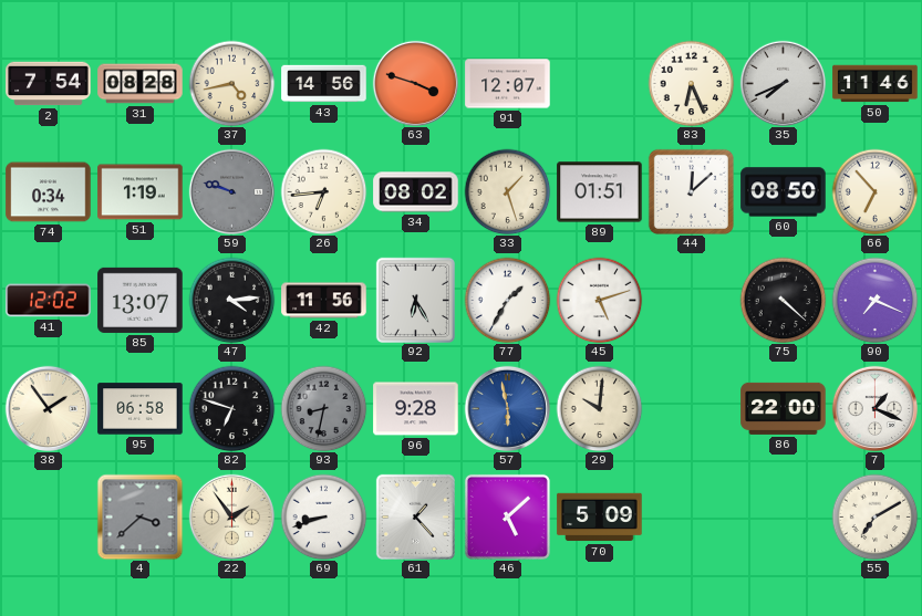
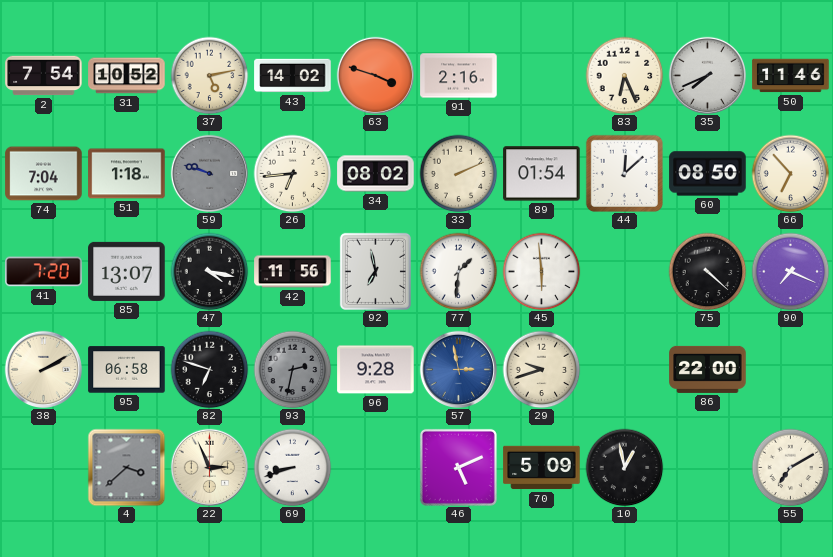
31: 08:28 -> 10:52 (127, 76)
37: 4:43 -> 5:13 (209, 75)
43: 14:56 -> 14:02 (293, 76)
91: 12:07 -> 2:16 (459, 76)
74: 0:34 -> 7:04 (44, 174)
51: 1:19 -> 1:18 (127, 174)
33: 1:27 -> 2:11 (458, 173)
89: 01:51 -> 01:54 (542, 174)
41: 12:02 -> 7:20 (44, 272)
47: 4:14 -> 4:17 (209, 271)
92: 6:25 -> 6:58 (375, 271)
77: 1:35 -> 1:31 (458, 271)
45: 5:12 -> 5:59 (541, 271)
38: 1:54 -> 2:10 (43, 369)
93: 8:32 -> 2:32 (292, 369)
57: 5:58 -> 2:58 (458, 369)
29: 10:01 -> 9:42 (541, 369)
7: 1:19 -> none (874, 408)
22: 1:54 -> 2:56 (209, 467)
61: 1:23 -> none (415, 516)
46: 5:08 -> 5:11 (458, 467)
10: none -> 12:58 (624, 467)
